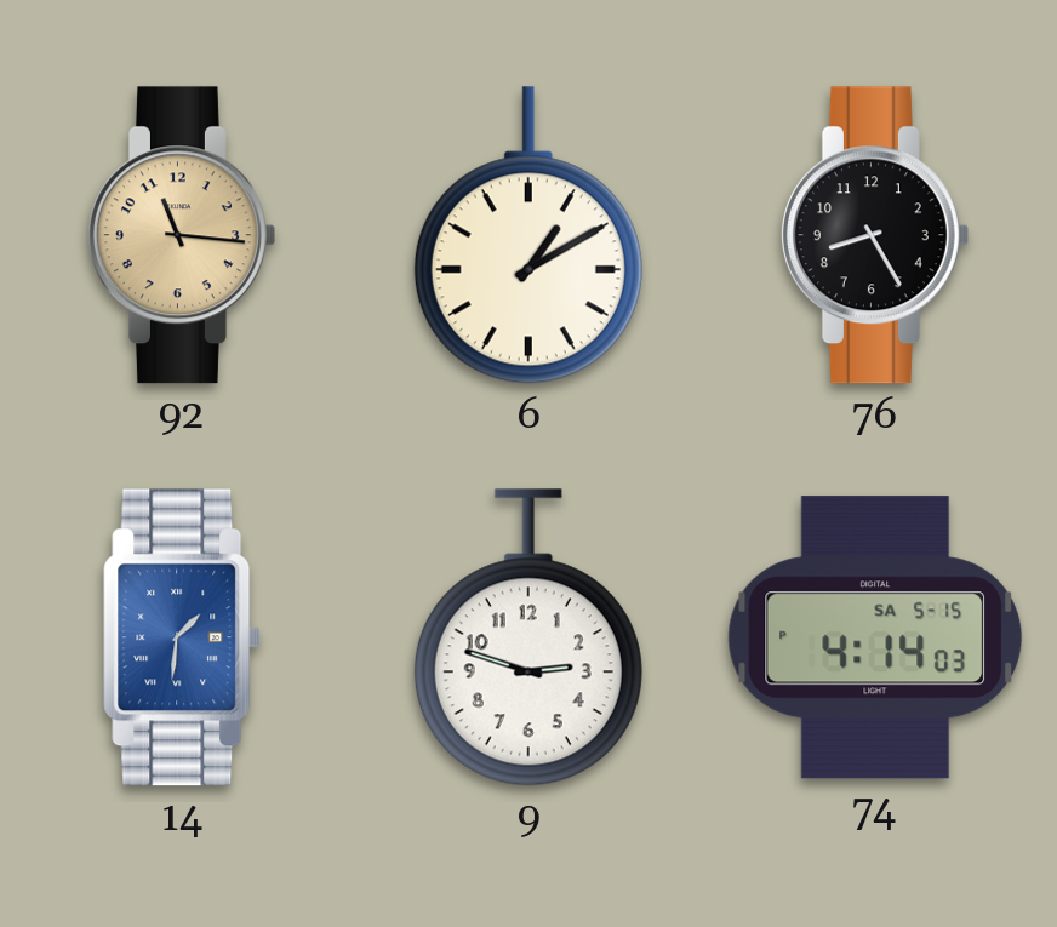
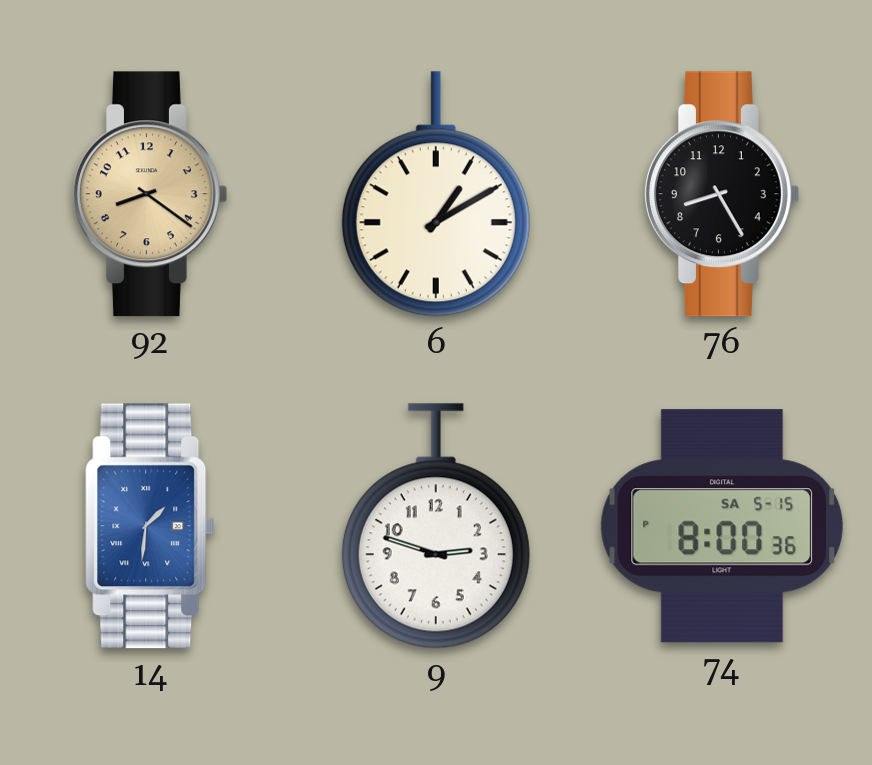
92: 11:16 -> 8:21 (149, 194)
74: 4:14 -> 8:00 (722, 526)
